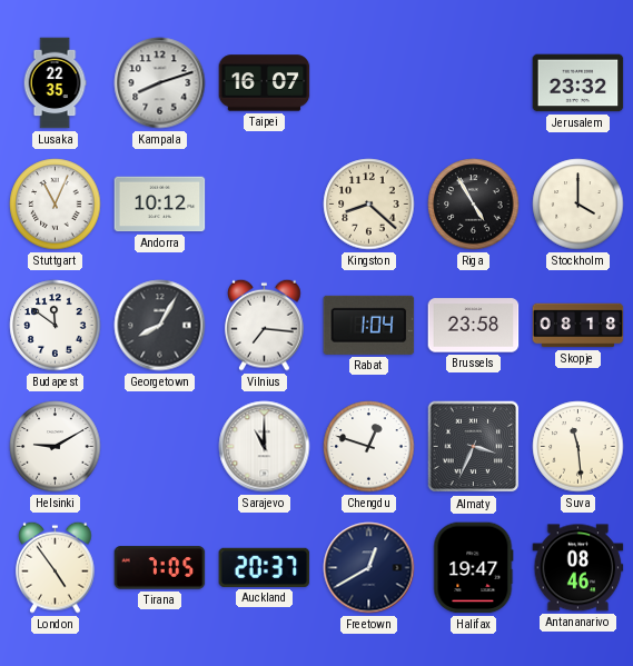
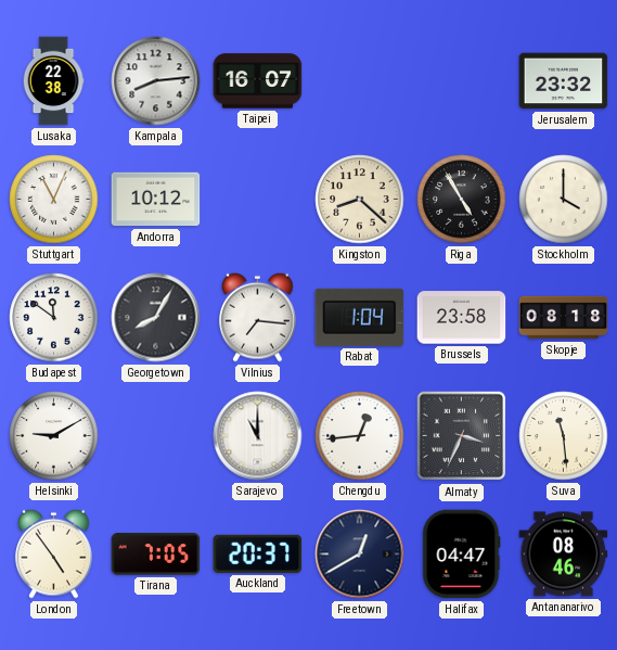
Lusaka: 22:35 -> 22:38 (53, 81)
Kampala: 8:12 -> 8:14 (156, 81)
Chengdu: 12:48 -> 12:44 (360, 436)
Halifax: 19:47 -> 04:47 (462, 555)
